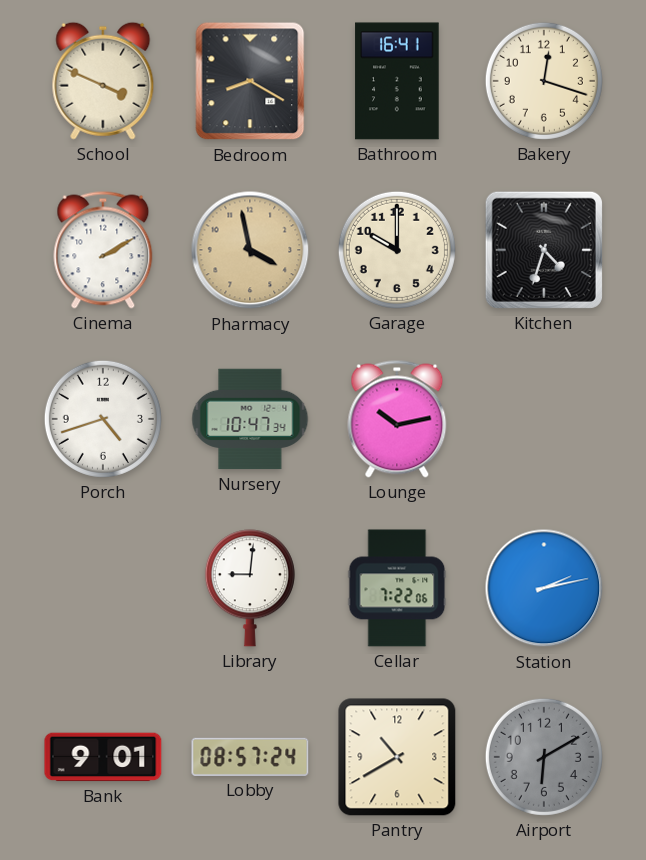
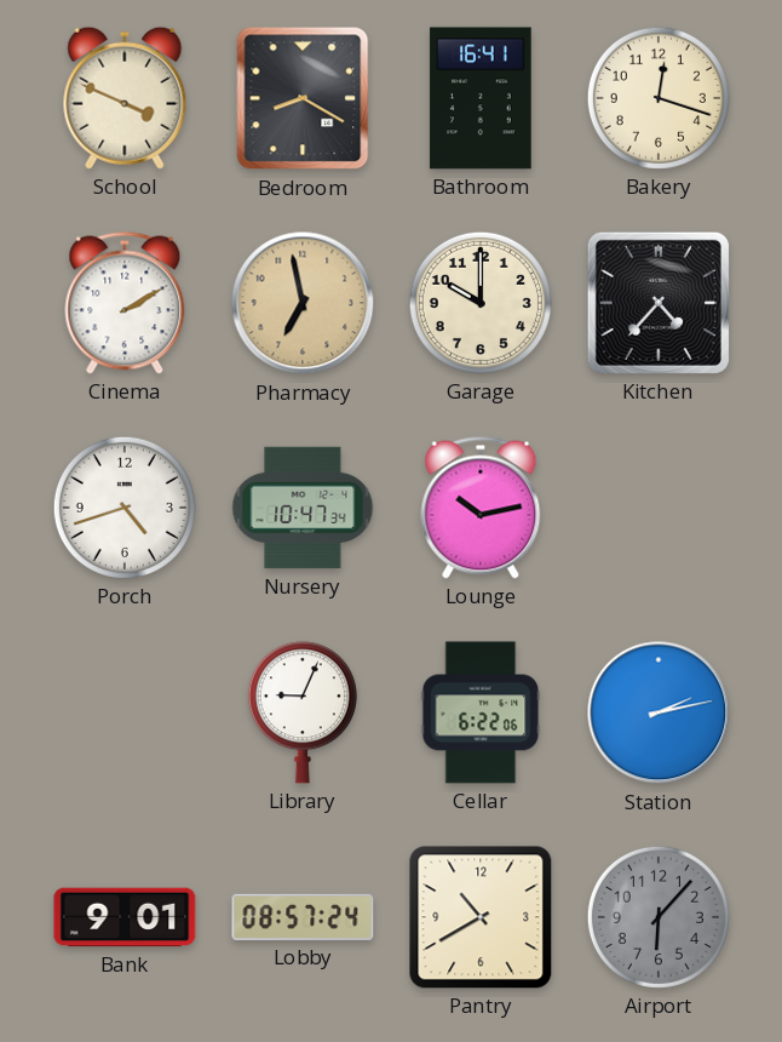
Pharmacy: 3:58 -> 6:58 (303, 303)
Kitchen: 4:33 -> 4:37 (659, 303)
Library: 9:01 -> 9:04 (303, 712)
Cellar: 7:22 -> 6:22 (481, 712)
Airport: 6:10 -> 6:07 (659, 917)
